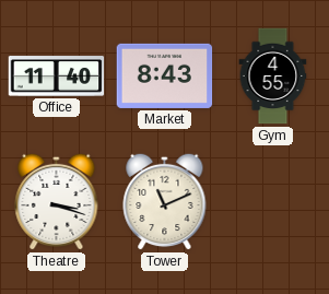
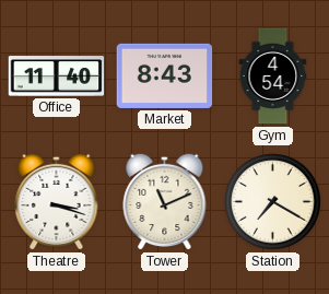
Gym: 4:55 -> 4:54 (273, 77)
Station: none -> 7:20 (273, 202)
